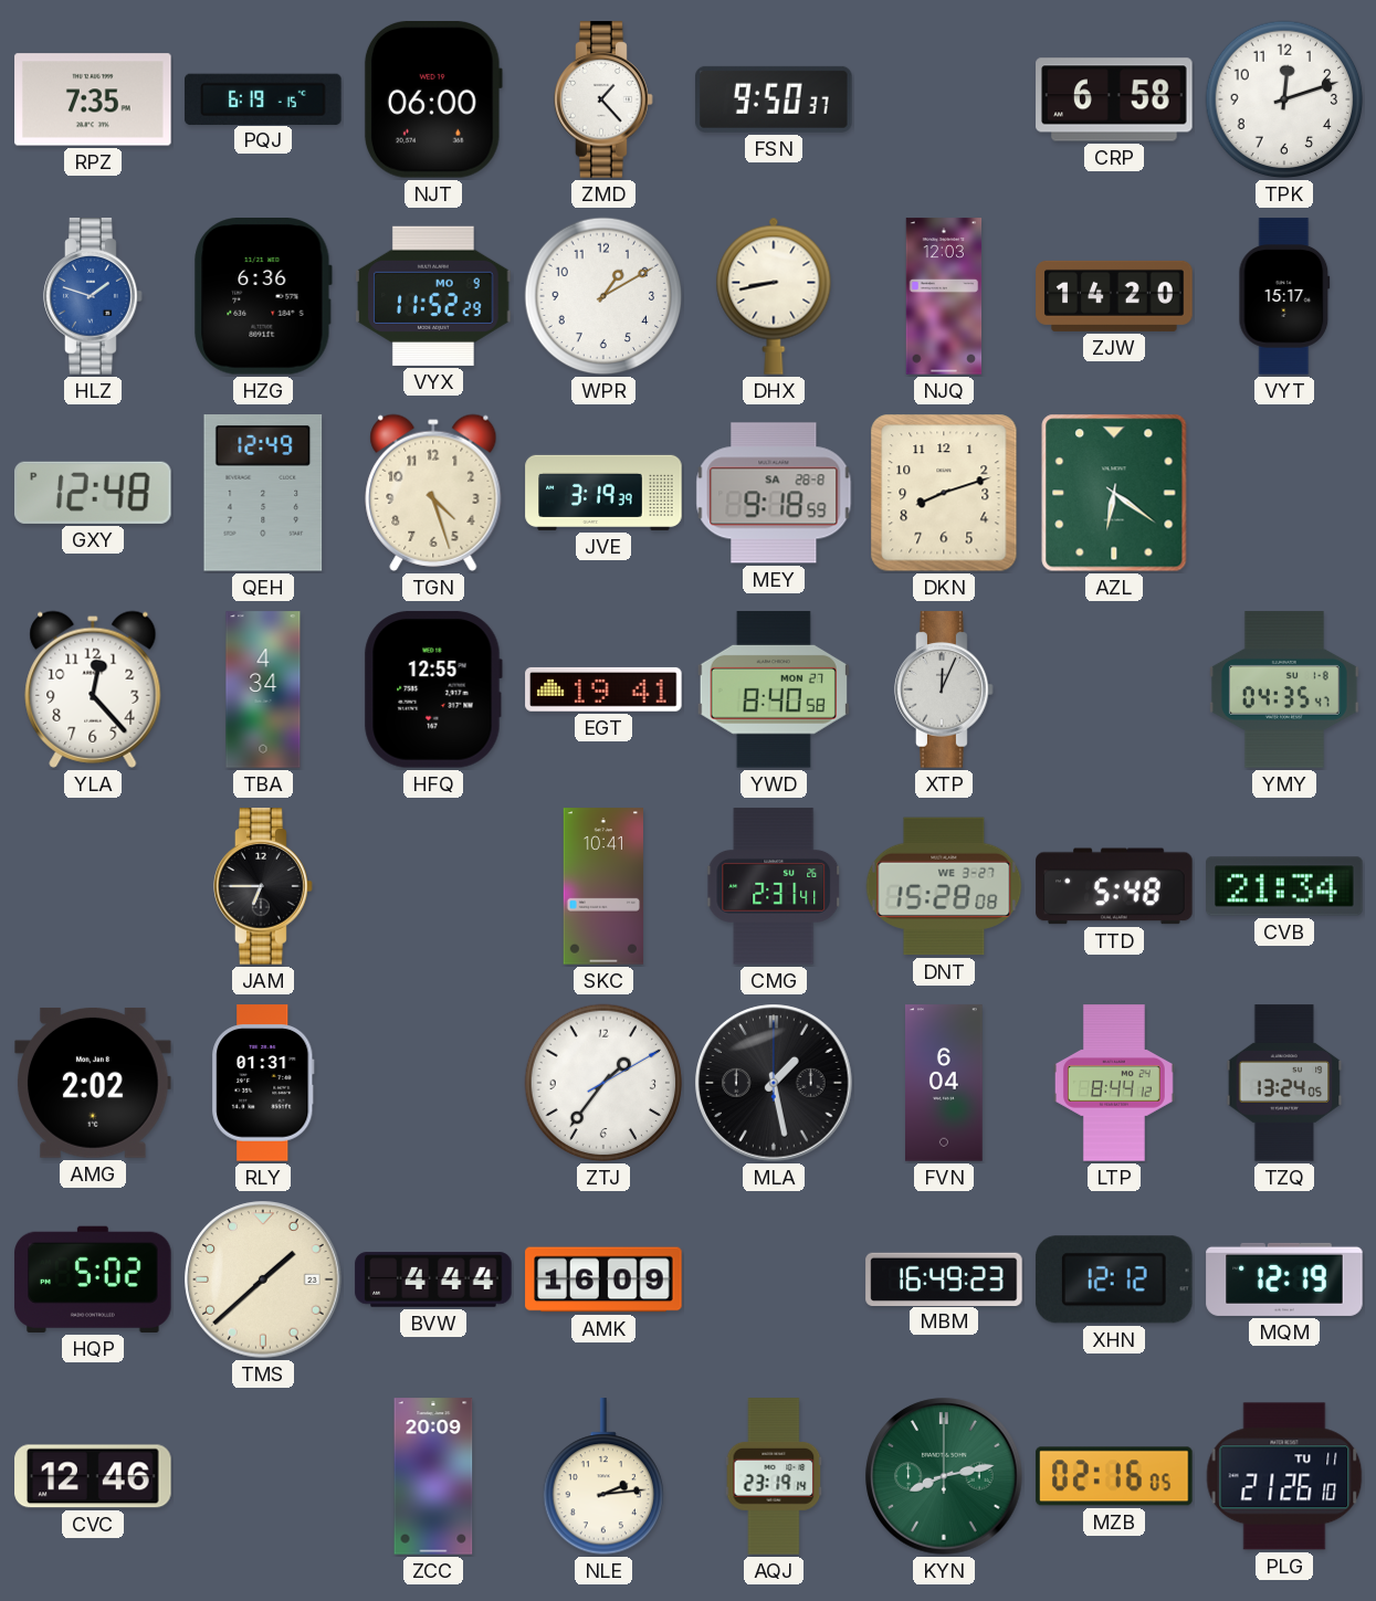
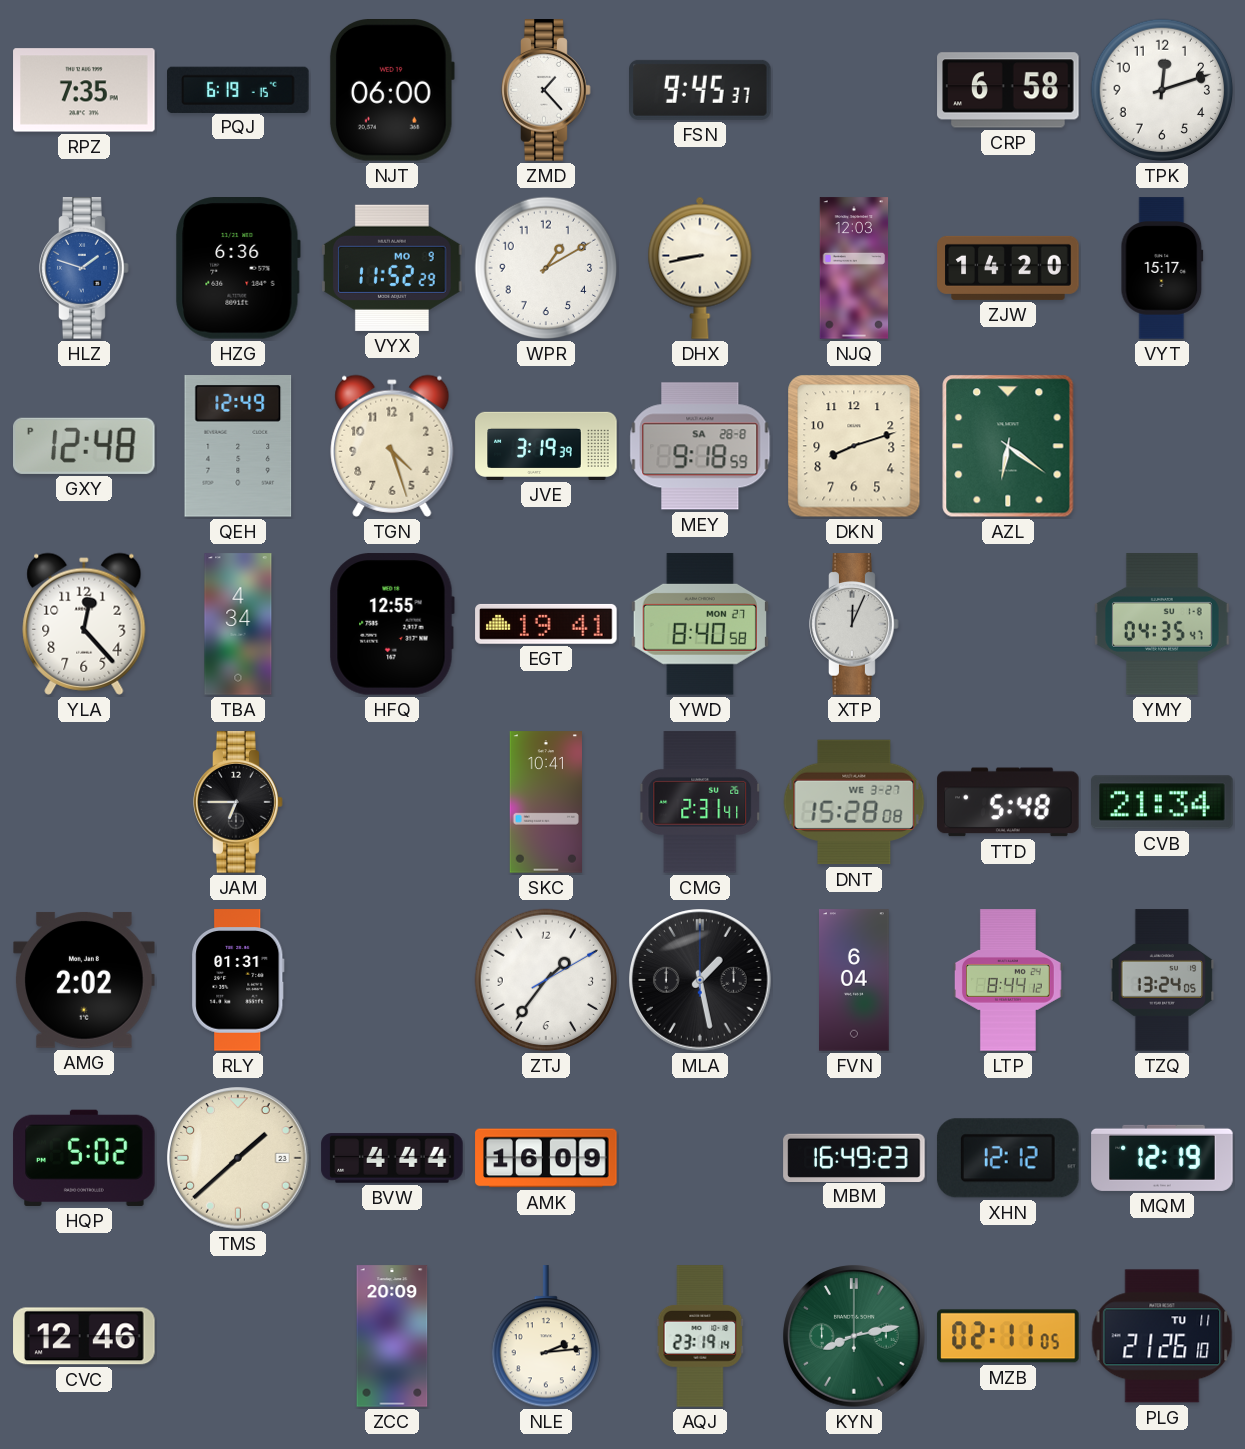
FSN: 9:50 -> 9:45 (700, 90)
MZB: 02:16 -> 02:11 (1008, 1336)
